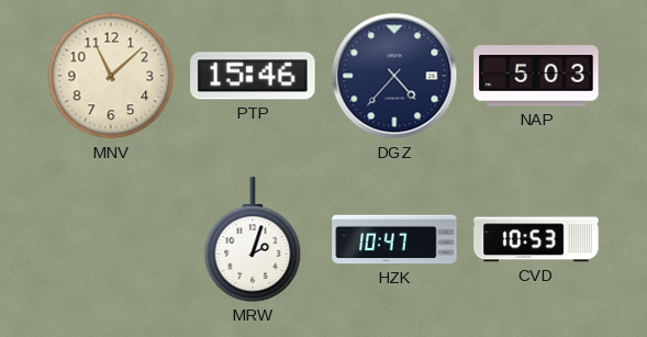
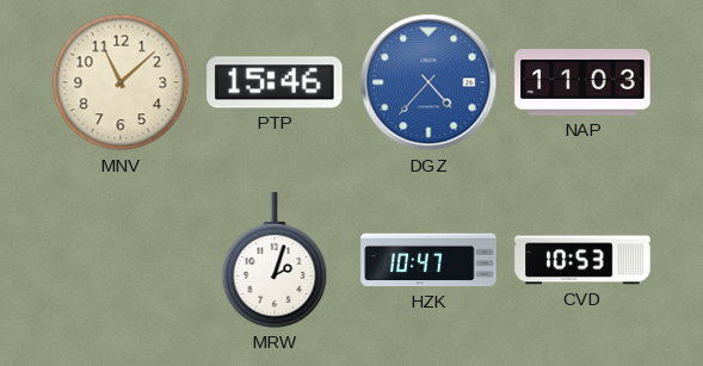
DGZ dial: navy -> blue (428, 82)
NAP: 5:03 -> 11:03 (582, 82)
